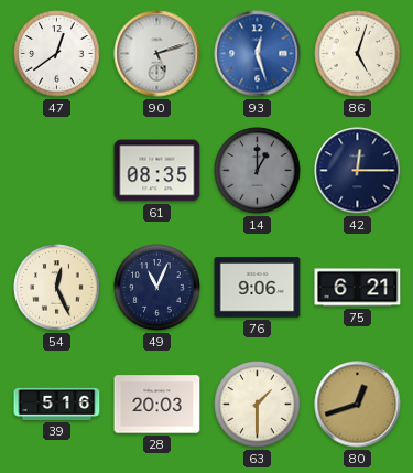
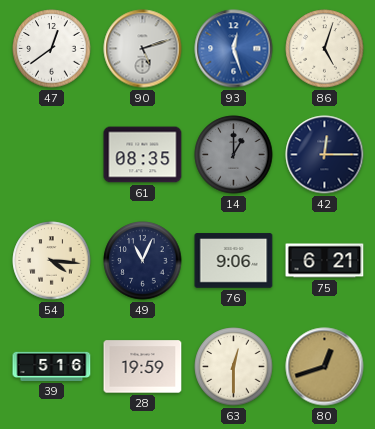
54: 12:26 -> 4:16 (52, 261)
28: 20:03 -> 19:59 (143, 367)
63: 1:30 -> 12:30 (234, 367)
